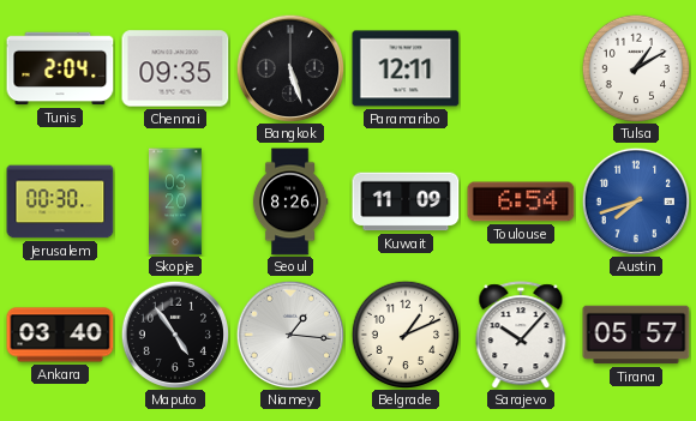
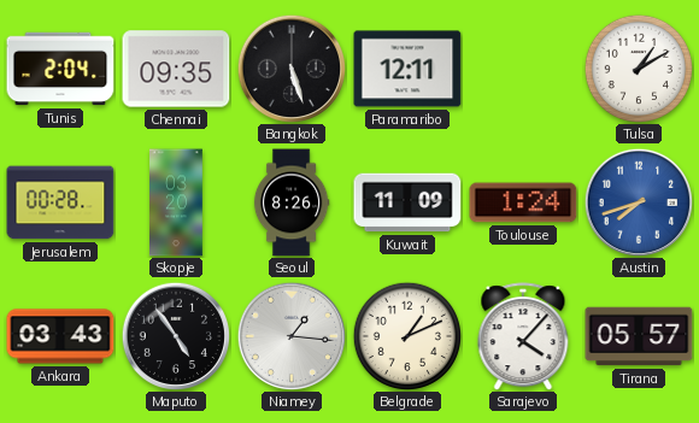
Jerusalem: 00:30 -> 00:28 (60, 202)
Toulouse: 6:54 -> 1:24 (523, 202)
Ankara: 03:40 -> 03:43 (60, 336)
Sarajevo: 10:07 -> 4:07 (523, 336)
